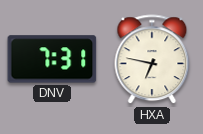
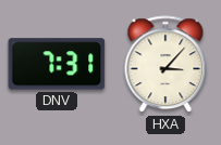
HXA: 6:47 -> 3:07 (165, 65)
